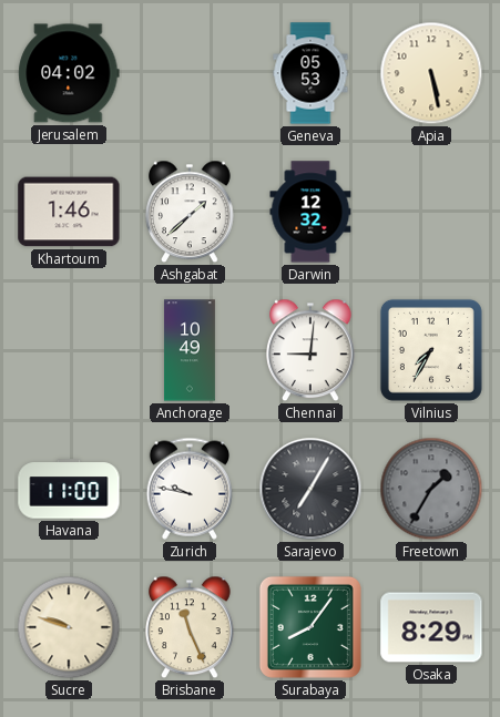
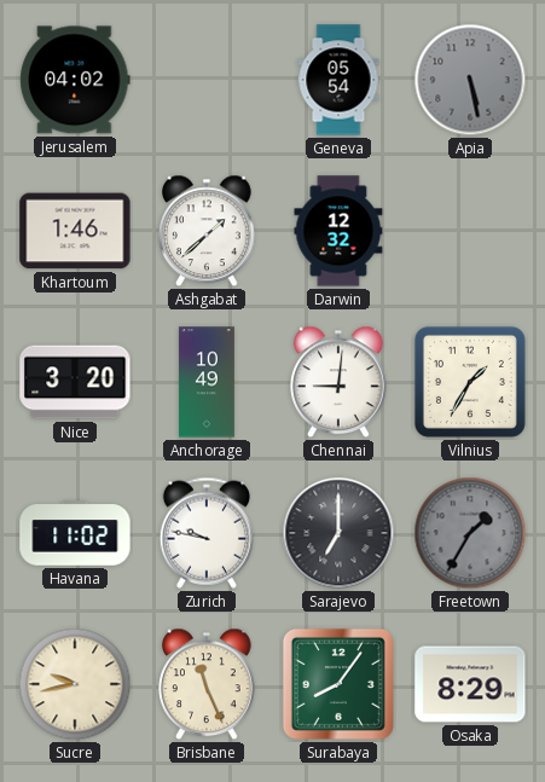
Geneva: 05:53 -> 05:54 (338, 80)
Apia dial: cream -> grey (470, 80)
Nice: none -> 3:20 (75, 382)
Vilnius: 7:35 -> 1:35 (470, 382)
Havana: 11:00 -> 11:02 (75, 533)
Sarajevo: 7:05 -> 7:00 (338, 533)
Sucre: 9:48 -> 9:43 (75, 684)
